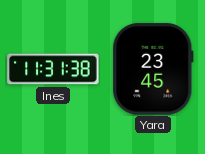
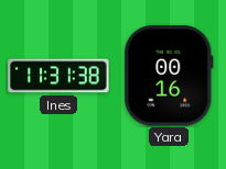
Yara: 23:45 -> 00:16 (169, 76)
